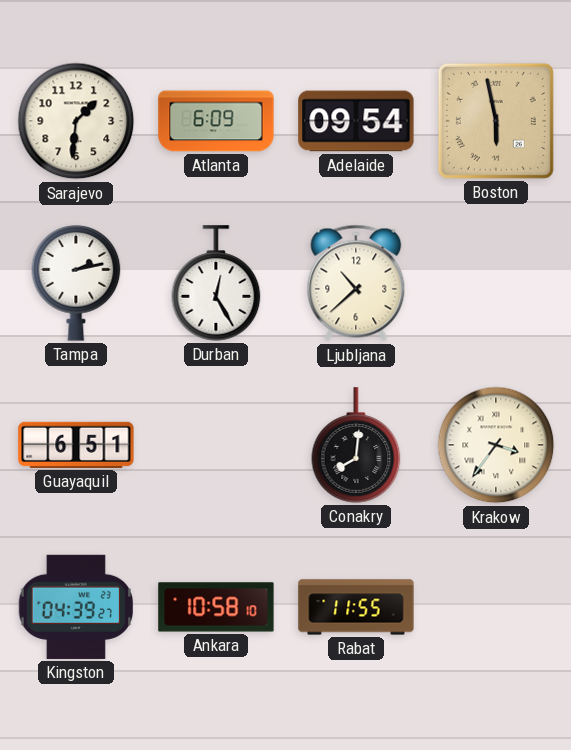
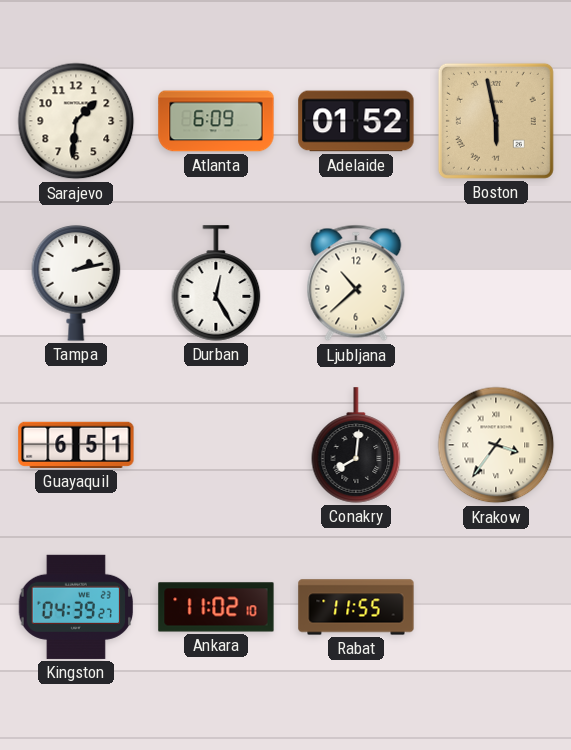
Adelaide: 09:54 -> 01:52 (356, 121)
Ankara: 10:58 -> 11:02 (216, 607)
